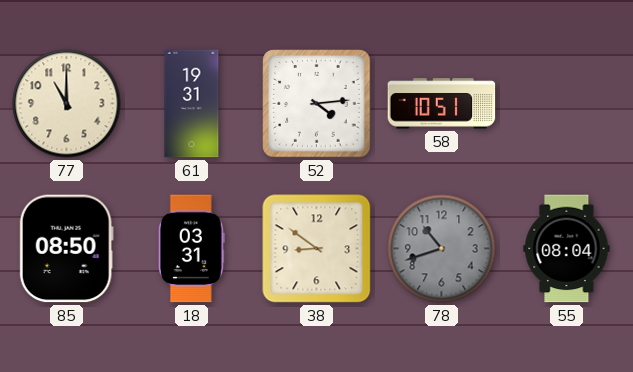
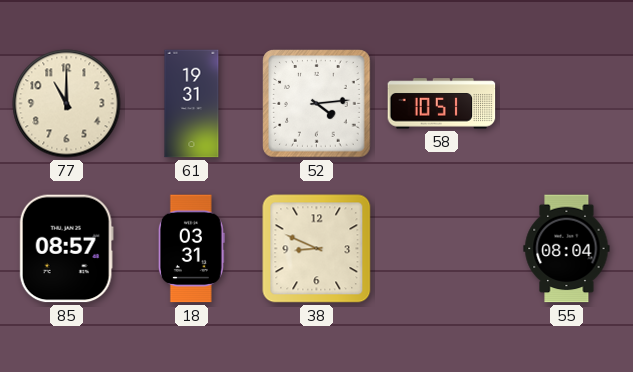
85: 08:50 -> 08:57 (66, 249)
38: 8:51 -> 8:49 (317, 249)
78: 10:42 -> none (442, 249)
